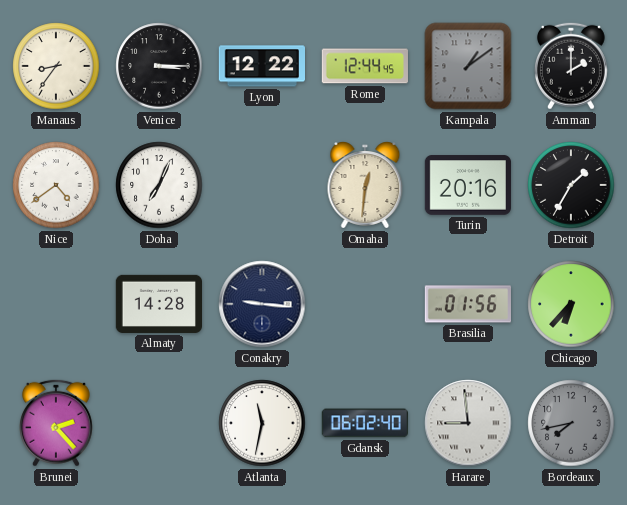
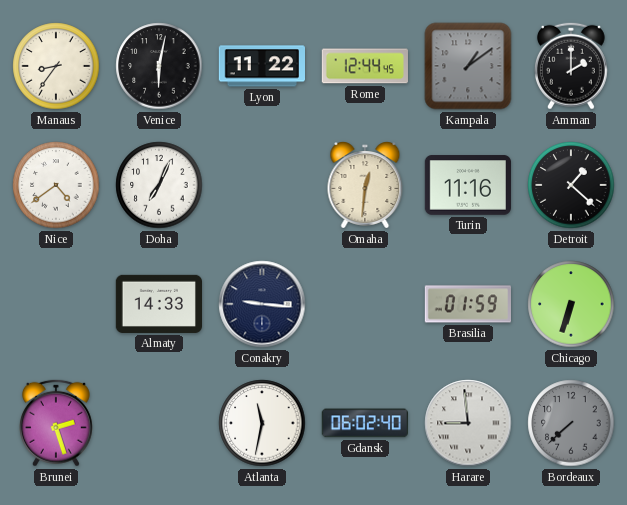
Venice: 3:15 -> 6:02 (159, 66)
Lyon: 12:22 -> 11:22 (261, 66)
Turin: 20:16 -> 11:16 (467, 185)
Detroit: 1:35 -> 1:22 (571, 185)
Almaty: 14:28 -> 14:33 (158, 304)
Brasilia: 01:56 -> 01:59 (467, 304)
Chicago: 6:37 -> 6:33 (571, 304)
Brunei: 2:23 -> 2:27 (56, 423)
Bordeaux: 7:43 -> 7:38 (571, 423)
